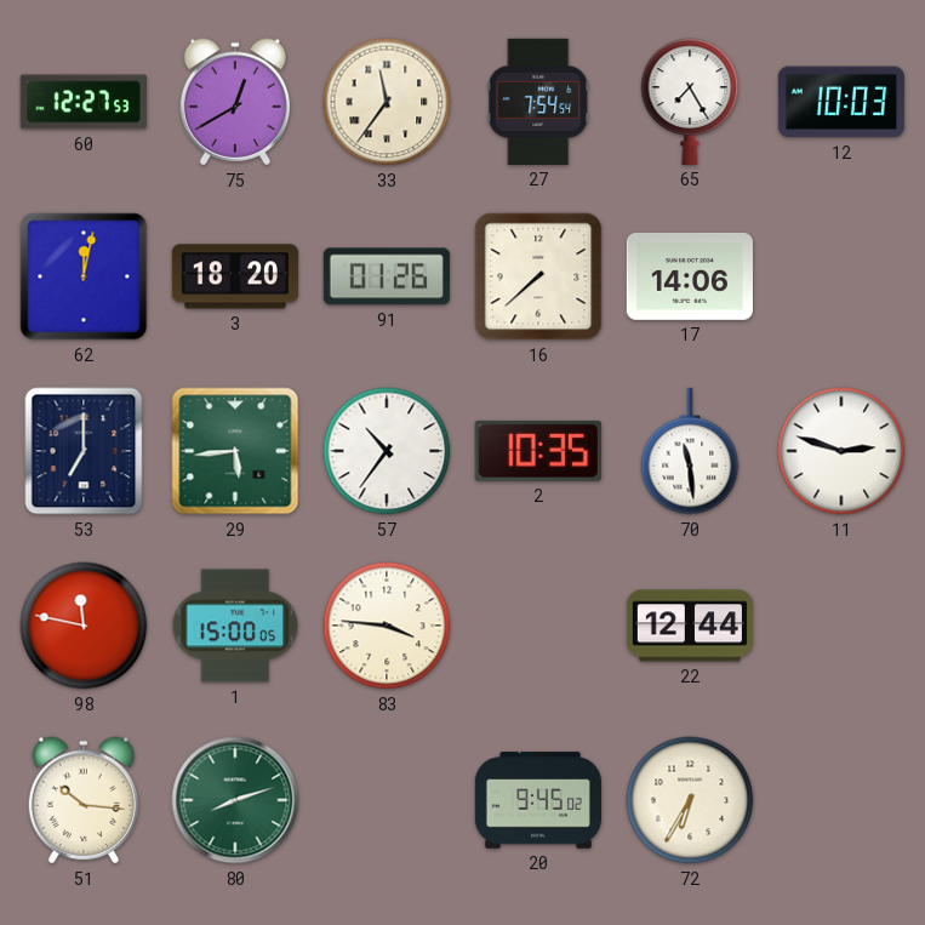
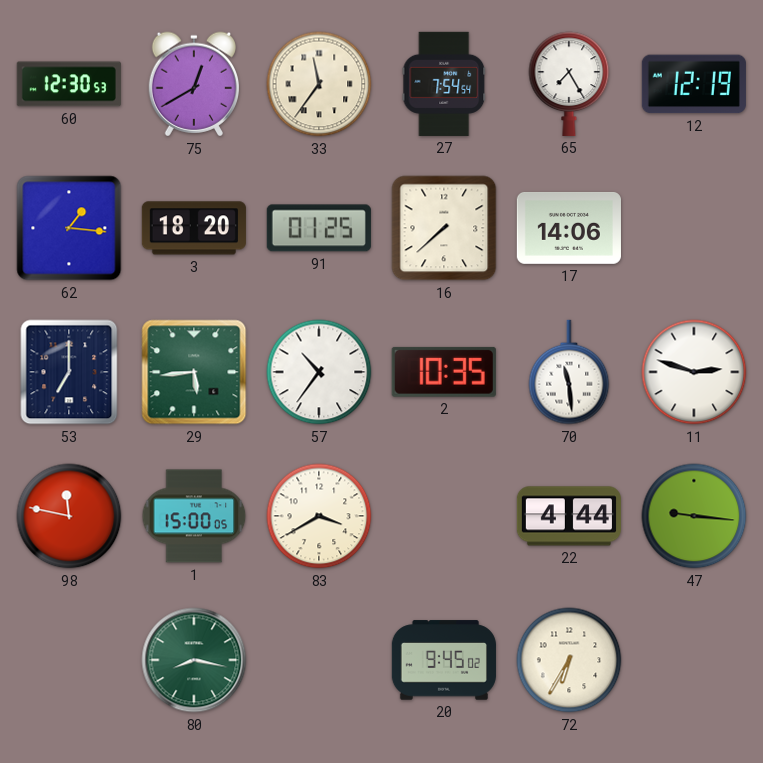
60: 12:27 -> 12:30 (69, 84)
12: 10:03 -> 12:19 (694, 84)
62: 12:02 -> 1:16 (69, 228)
91: 01:26 -> 01:25 (319, 228)
83: 3:46 -> 3:40 (319, 516)
22: 12:44 -> 4:44 (569, 516)
47: none -> 9:16 (694, 516)
51: 10:16 -> none (82, 800)
80: 8:12 -> 8:17 (194, 660)
